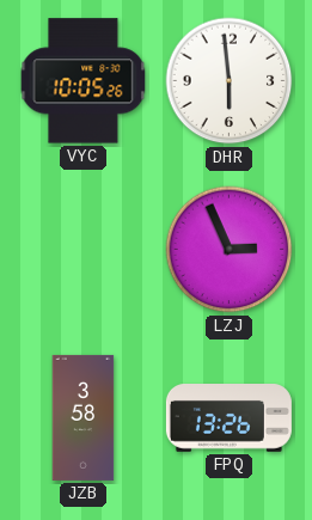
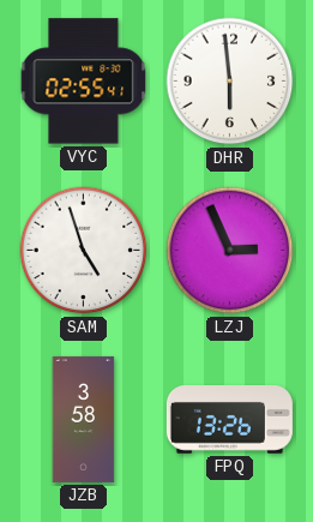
VYC: 10:05 -> 02:55 (84, 82)
SAM: none -> 4:57 (84, 251)
